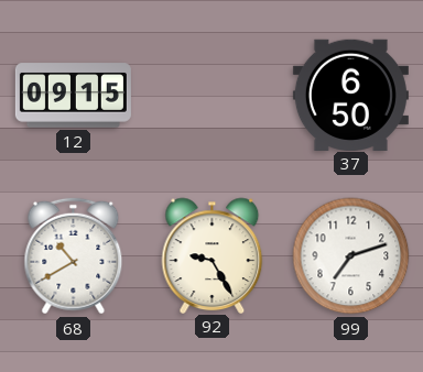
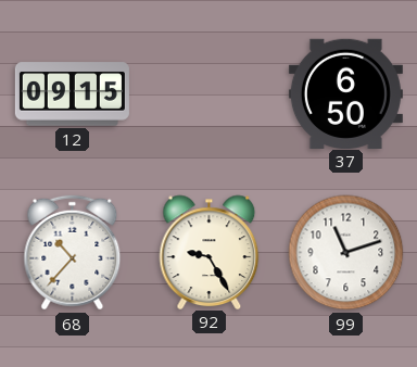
68: 10:40 -> 10:37 (73, 253)
99: 7:12 -> 11:12 (346, 253)
